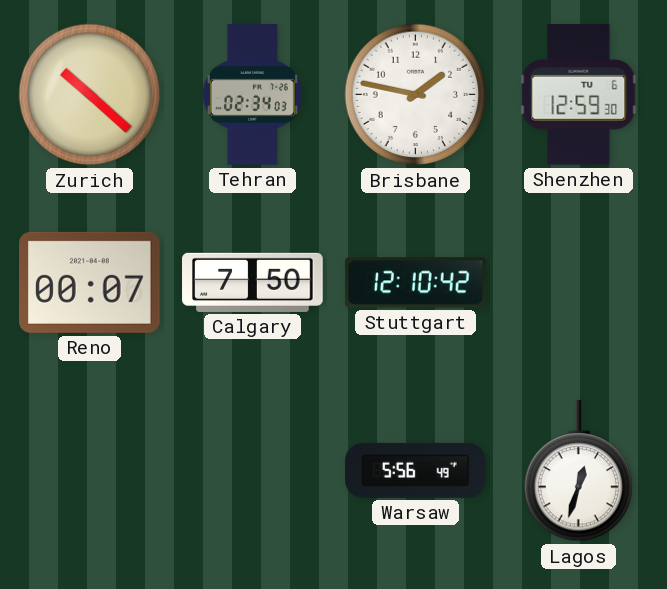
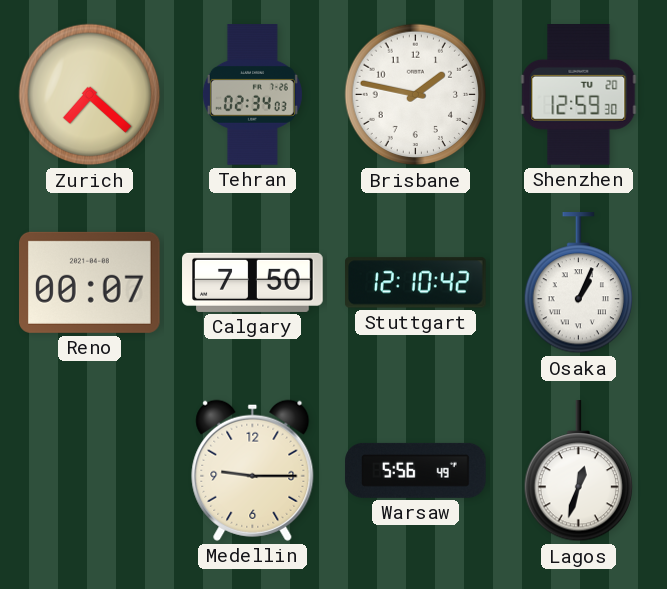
Zurich: 10:22 -> 7:22 (90, 95)
Shenzhen date: TU 6 -> TU 20 (579, 95)
Osaka: none -> 1:04 (578, 283)
Medellin: none -> 9:15 (253, 470)
